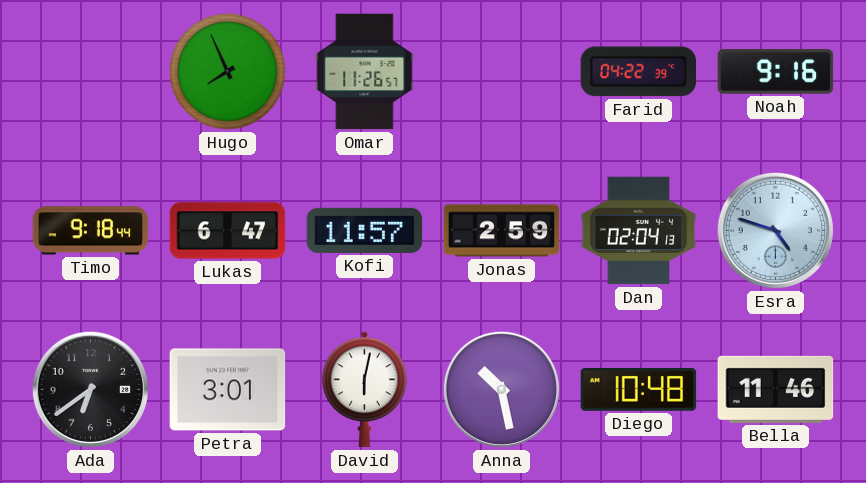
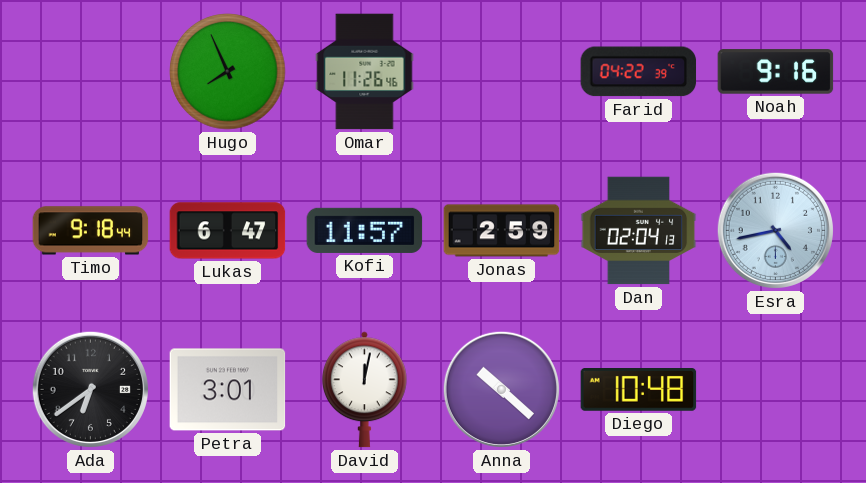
Omar: 11:26:57 -> 11:26:46 (365, 72)
Esra: 4:48 -> 4:43 (775, 230)
David: 6:02 -> 12:02 (364, 390)
Anna: 10:28 -> 10:22 (501, 389)
Bella: 11:46 -> none (776, 389)
